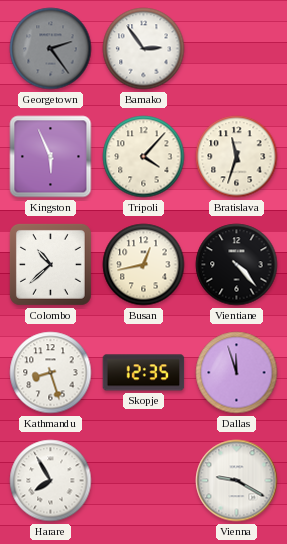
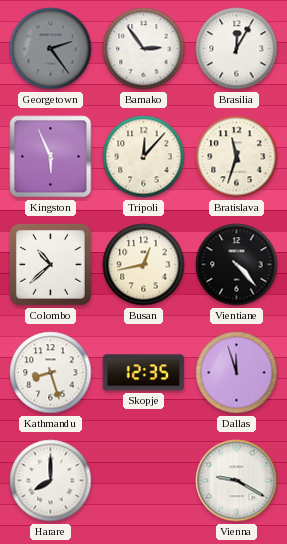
Brasilia: none -> 12:05 (237, 49)
Tripoli: 4:07 -> 12:07 (144, 157)
Harare: 7:55 -> 8:00 (51, 481)
